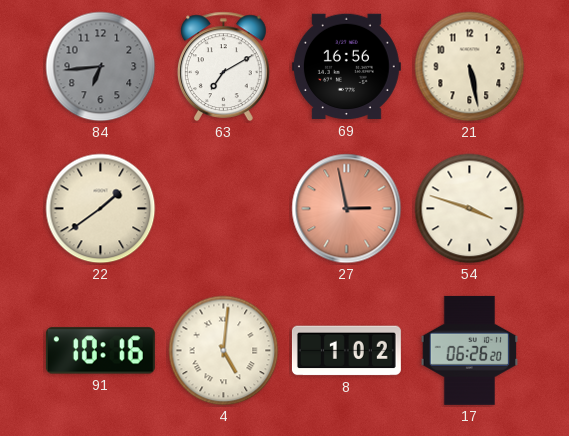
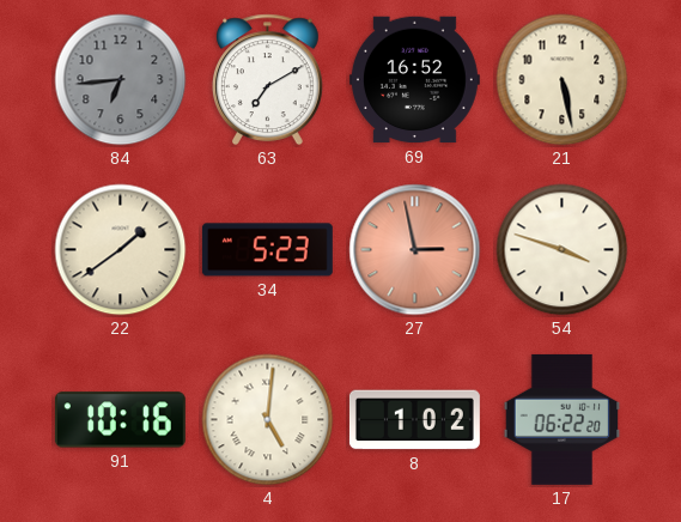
69: 16:56 -> 16:52 (414, 80)
34: none -> 5:23 (267, 250)
17: 06:26 -> 06:22 (563, 419)
